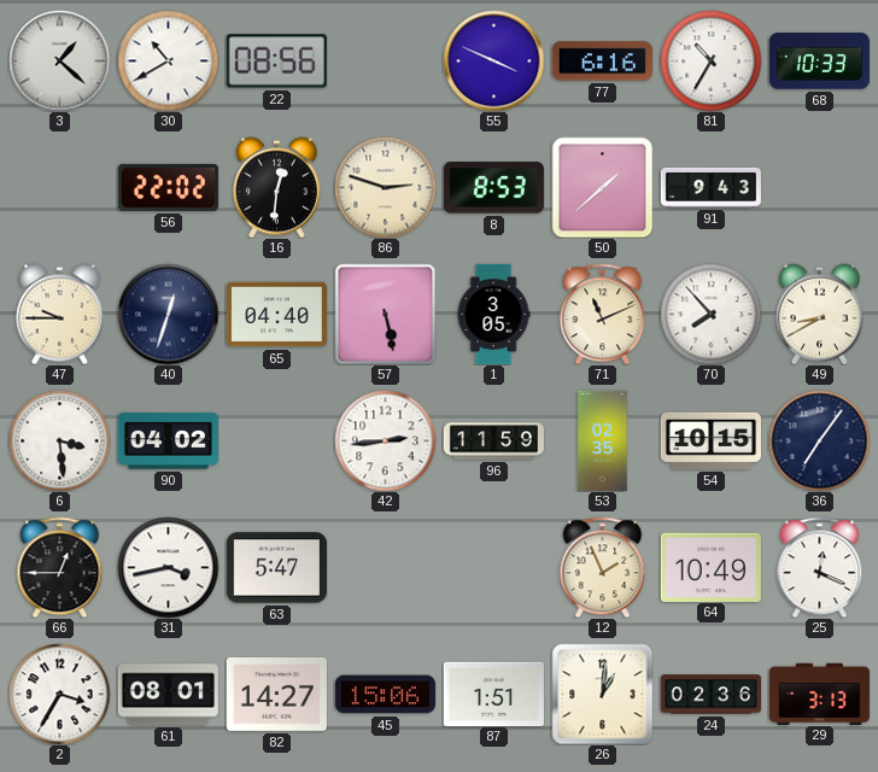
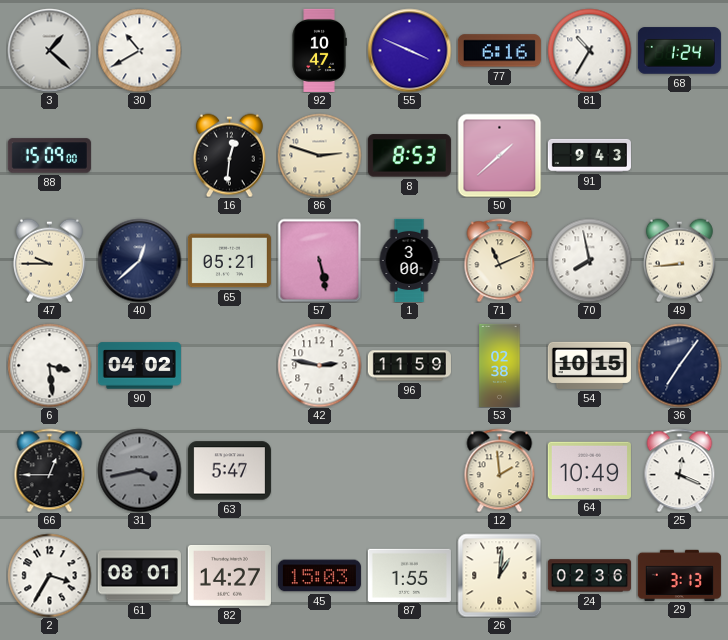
22: 08:56 -> none (276, 62)
92: none -> 10:47 (319, 50)
68: 10:33 -> 1:24 (679, 51)
88: none -> 15:09 (49, 156)
56: 22:02 -> none (168, 187)
40: 12:33 -> 12:38 (139, 260)
65: 04:40 -> 05:21 (229, 261)
1: 3:05 -> 3:00 (409, 260)
70: 7:53 -> 7:58 (589, 260)
49: 8:40 -> 8:44 (679, 260)
42: 2:44 -> 2:47 (319, 365)
53: 02:35 -> 02:38 (500, 365)
31 dial: white -> grey (139, 470)
12: 1:56 -> 1:59 (500, 470)
45: 15:06 -> 15:03 (319, 576)
87: 1:51 -> 1:55 (409, 575)
